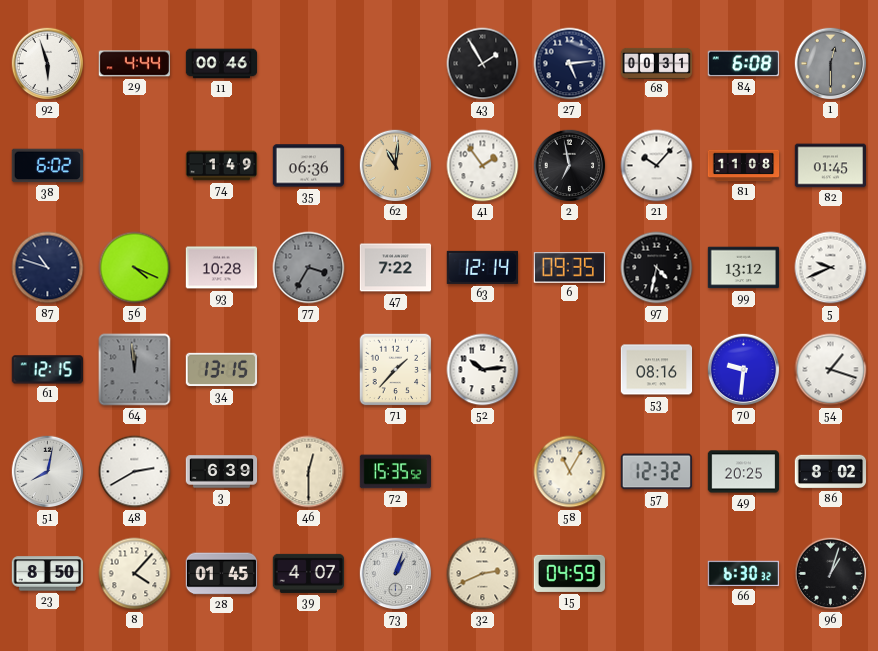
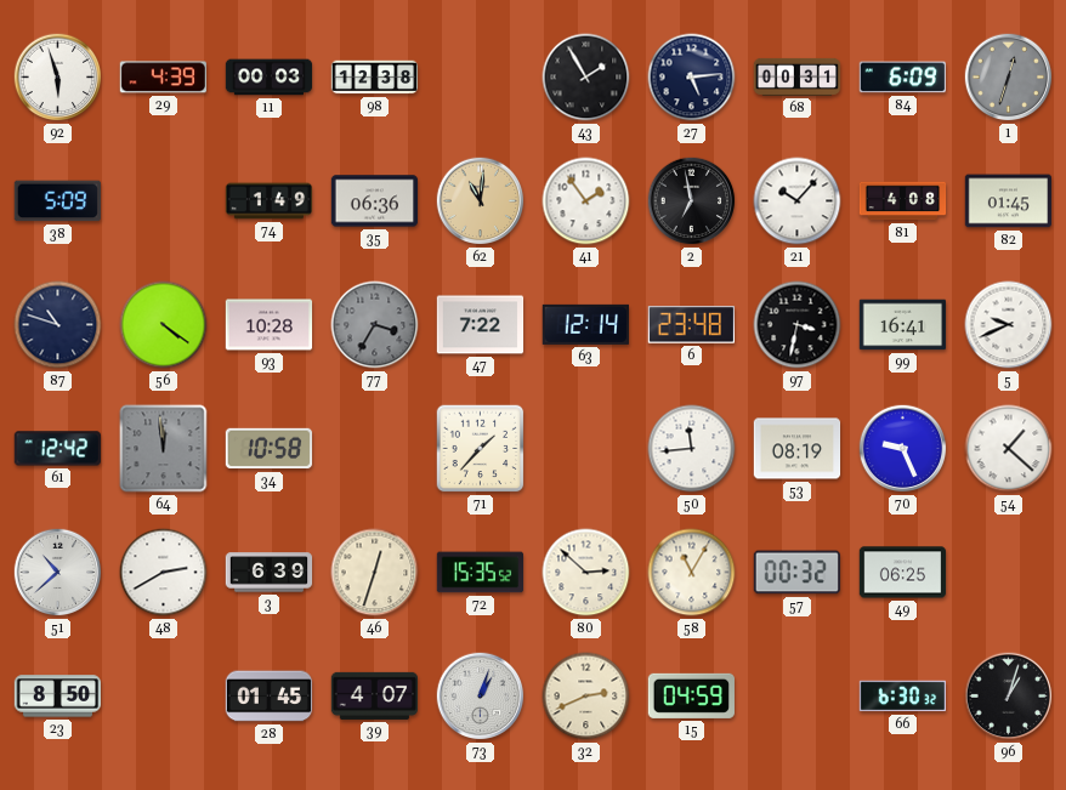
29: 4:44 -> 4:39 (163, 78)
11: 00:46 -> 00:03 (270, 78)
98: none -> 12:38 (375, 78)
84: 6:08 -> 6:09 (902, 78)
1: 12:30 -> 12:33 (1009, 78)
38: 6:02 -> 5:09 (57, 201)
81: 11:08 -> 4:08 (903, 201)
56: 4:19 -> 4:21 (164, 325)
6: 09:35 -> 23:48 (691, 325)
97: 4:32 -> 3:32 (798, 325)
99: 13:12 -> 16:41 (903, 325)
61: 12:15 -> 12:42 (57, 449)
34: 13:15 -> 10:58 (270, 449)
52: 10:14 -> none (483, 370)
50: none -> 11:44 (692, 449)
53: 08:16 -> 08:19 (798, 449)
70: 9:31 -> 9:26 (903, 449)
54: 1:18 -> 1:22 (1009, 449)
51: 8:02 -> 10:38 (58, 573)
46: 12:30 -> 12:33 (375, 573)
80: none -> 2:52 (586, 573)
57: 12:32 -> 00:32 (796, 573)
49: 20:25 -> 06:25 (903, 573)
86: 8:02 -> none (831, 472)
8: 4:07 -> none (135, 574)
